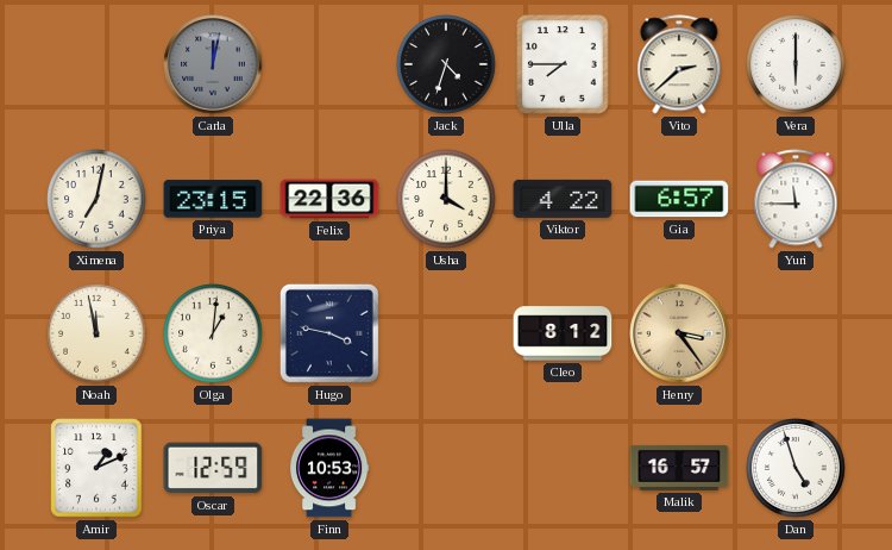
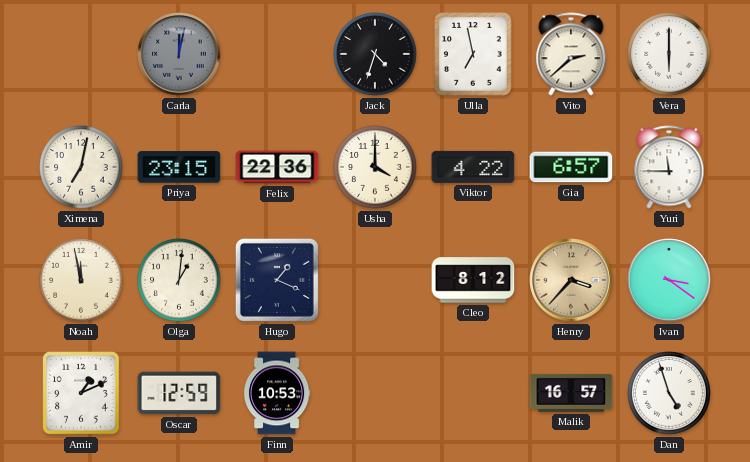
Ulla: 7:45 -> 6:58 (473, 54)
Hugo: 3:47 -> 1:19 (277, 280)
Henry: 3:24 -> 3:37 (571, 280)
Ivan: none -> 3:21 (669, 280)
